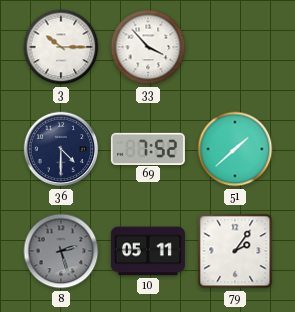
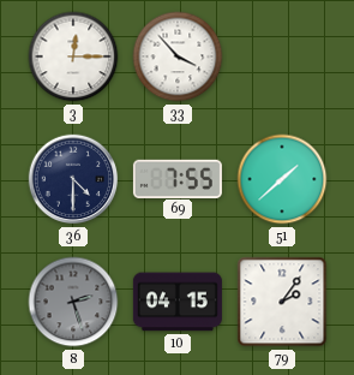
3: 10:15 -> 12:15 (73, 56)
69: 7:52 -> 7:55 (178, 178)
10: 05:11 -> 04:15 (178, 302)
